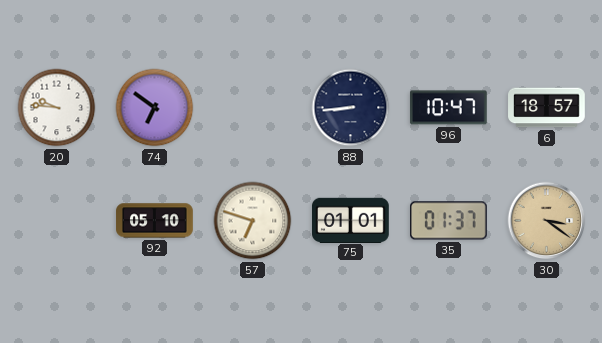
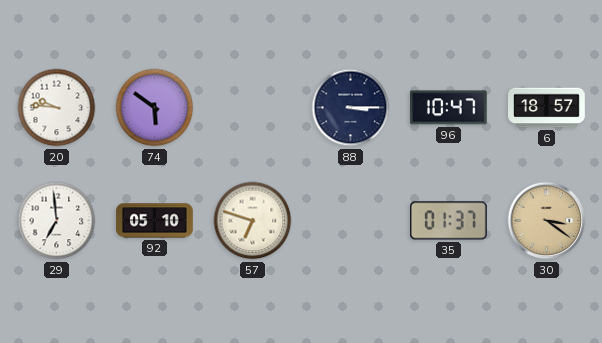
74: 6:51 -> 5:51 (155, 108)
88: 8:44 -> 3:15 (351, 108)
29: none -> 6:59 (57, 221)
75: 01:01 -> none (351, 220)
